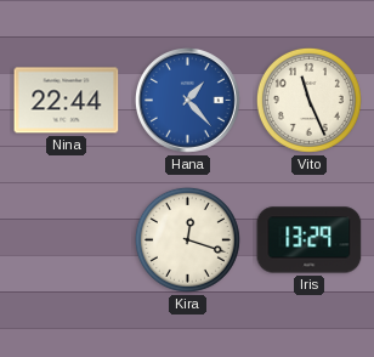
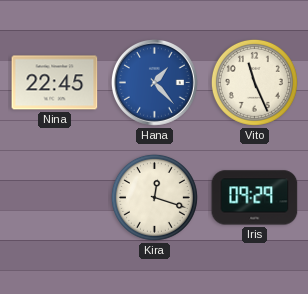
Nina: 22:44 -> 22:45 (55, 83)
Iris: 13:29 -> 09:29 (255, 198)
